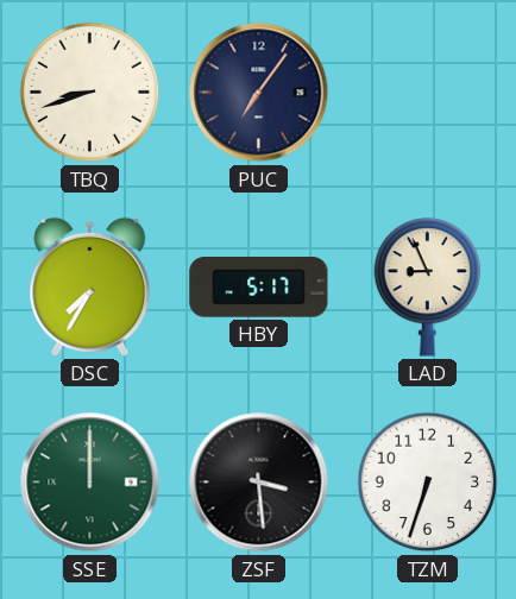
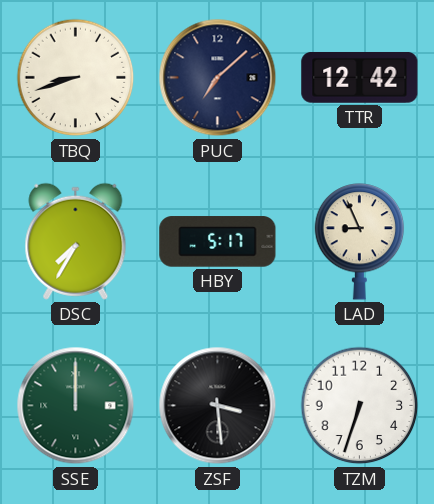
PUC: 7:06 -> 7:08 (218, 78)
TTR: none -> 12:42 (360, 77)
